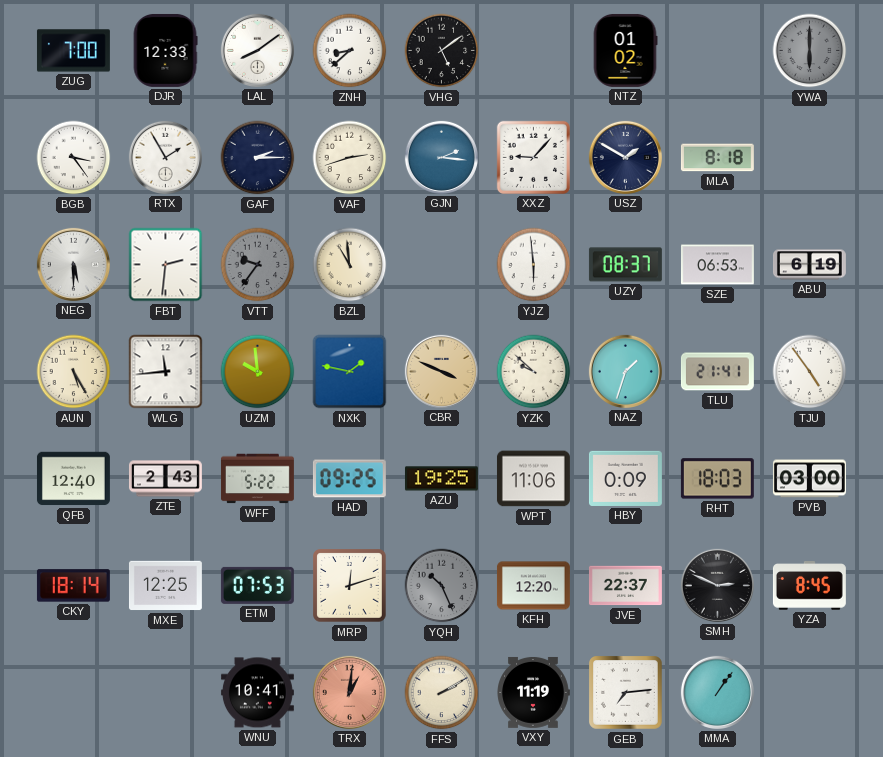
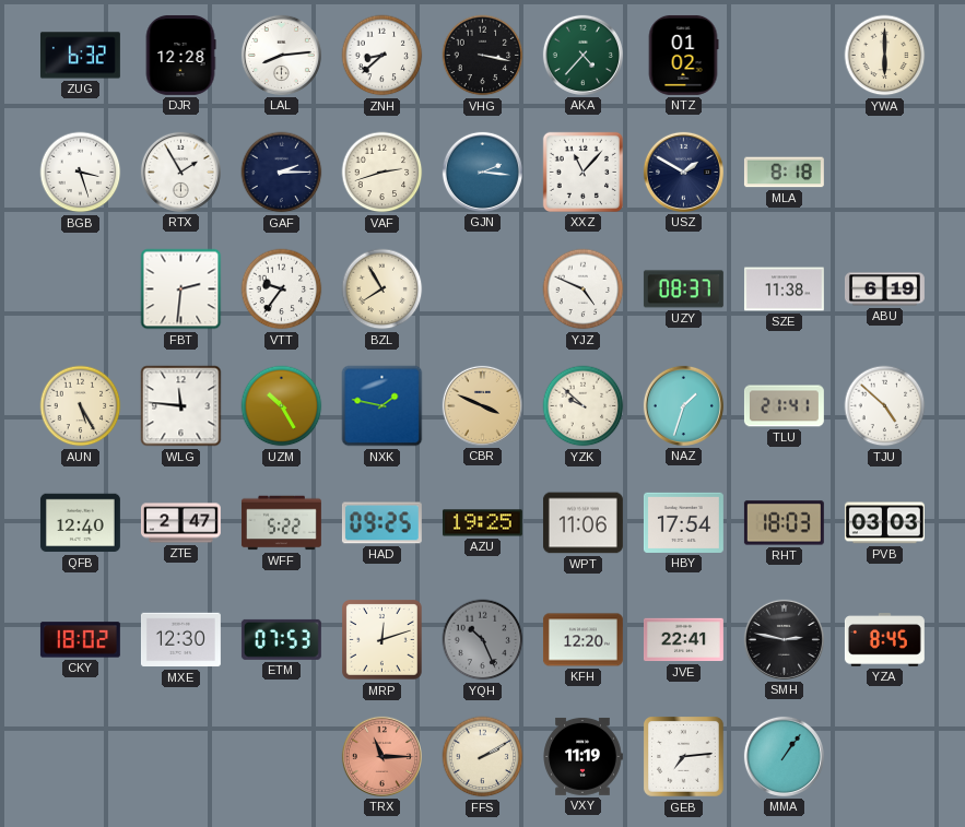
ZUG: 7:00 -> 6:32 (80, 56)
DJR: 12:33 -> 12:28 (180, 55)
LAL: 8:09 -> 8:14 (281, 55)
VHG: 5:09 -> 3:17 (483, 56)
AKA: none -> 4:37 (582, 55)
YWA dial: grey -> cream (885, 56)
BGB: 3:24 -> 3:27 (81, 173)
XXZ: 9:07 -> 11:07 (582, 172)
NEG: 5:30 -> none (73, 264)
VTT dial: grey -> white (282, 290)
BZL: 10:59 -> 7:55 (383, 290)
YJZ: 5:59 -> 4:49 (584, 290)
SZE: 06:53 -> 11:38 (784, 290)
WLG: 11:44 -> 11:46 (181, 406)
UZM: 9:59 -> 10:25 (282, 406)
TJU: 4:54 -> 4:52 (885, 406)
ZTE: 2:43 -> 2:47 (180, 523)
HBY: 0:09 -> 17:54 (683, 522)
PVB: 03:00 -> 03:03 (884, 523)
CKY: 18:14 -> 18:02 (80, 640)
MXE: 12:25 -> 12:30 (180, 640)
JVE: 22:37 -> 22:41 (683, 640)
SMH: 2:49 -> 2:47 (784, 639)
WNU: 10:41 -> none (257, 693)
TRX: 1:01 -> 11:15 (381, 756)
